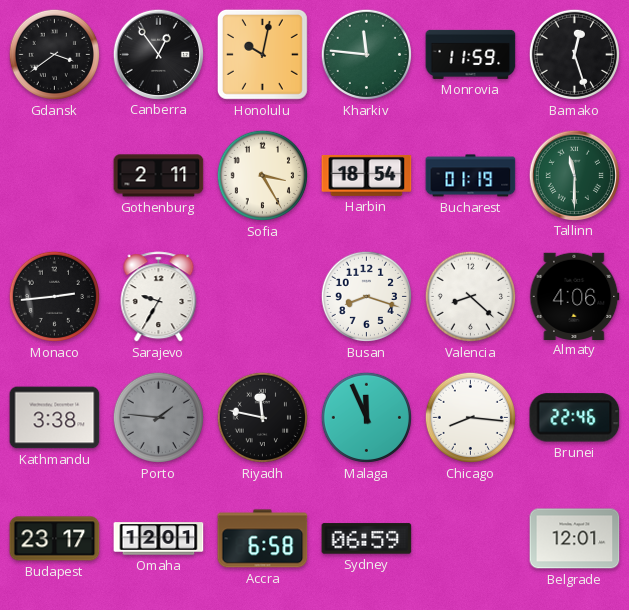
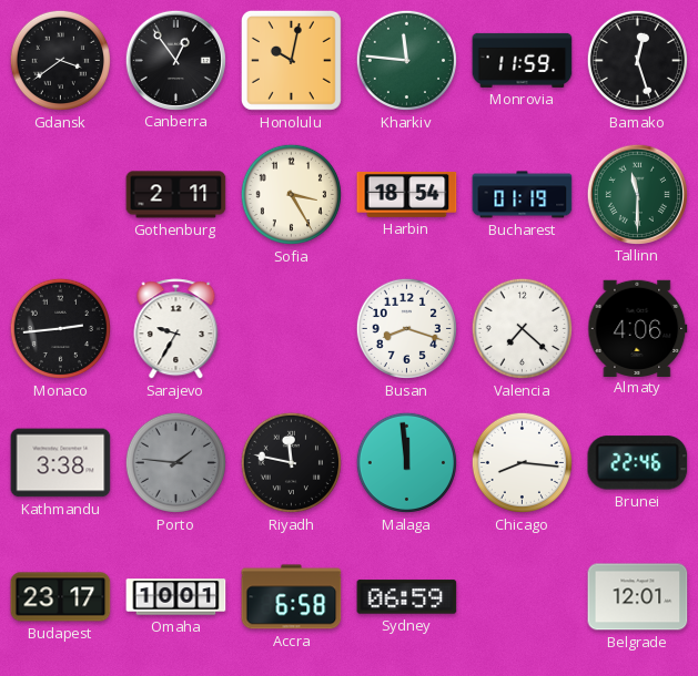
Valencia: 8:22 -> 7:22 (522, 328)
Malaga: 11:56 -> 11:59 (406, 462)
Omaha: 12:01 -> 10:01 (176, 597)
